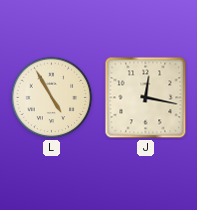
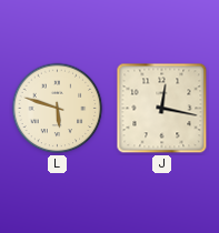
L: 4:55 -> 5:48 (58, 109)
